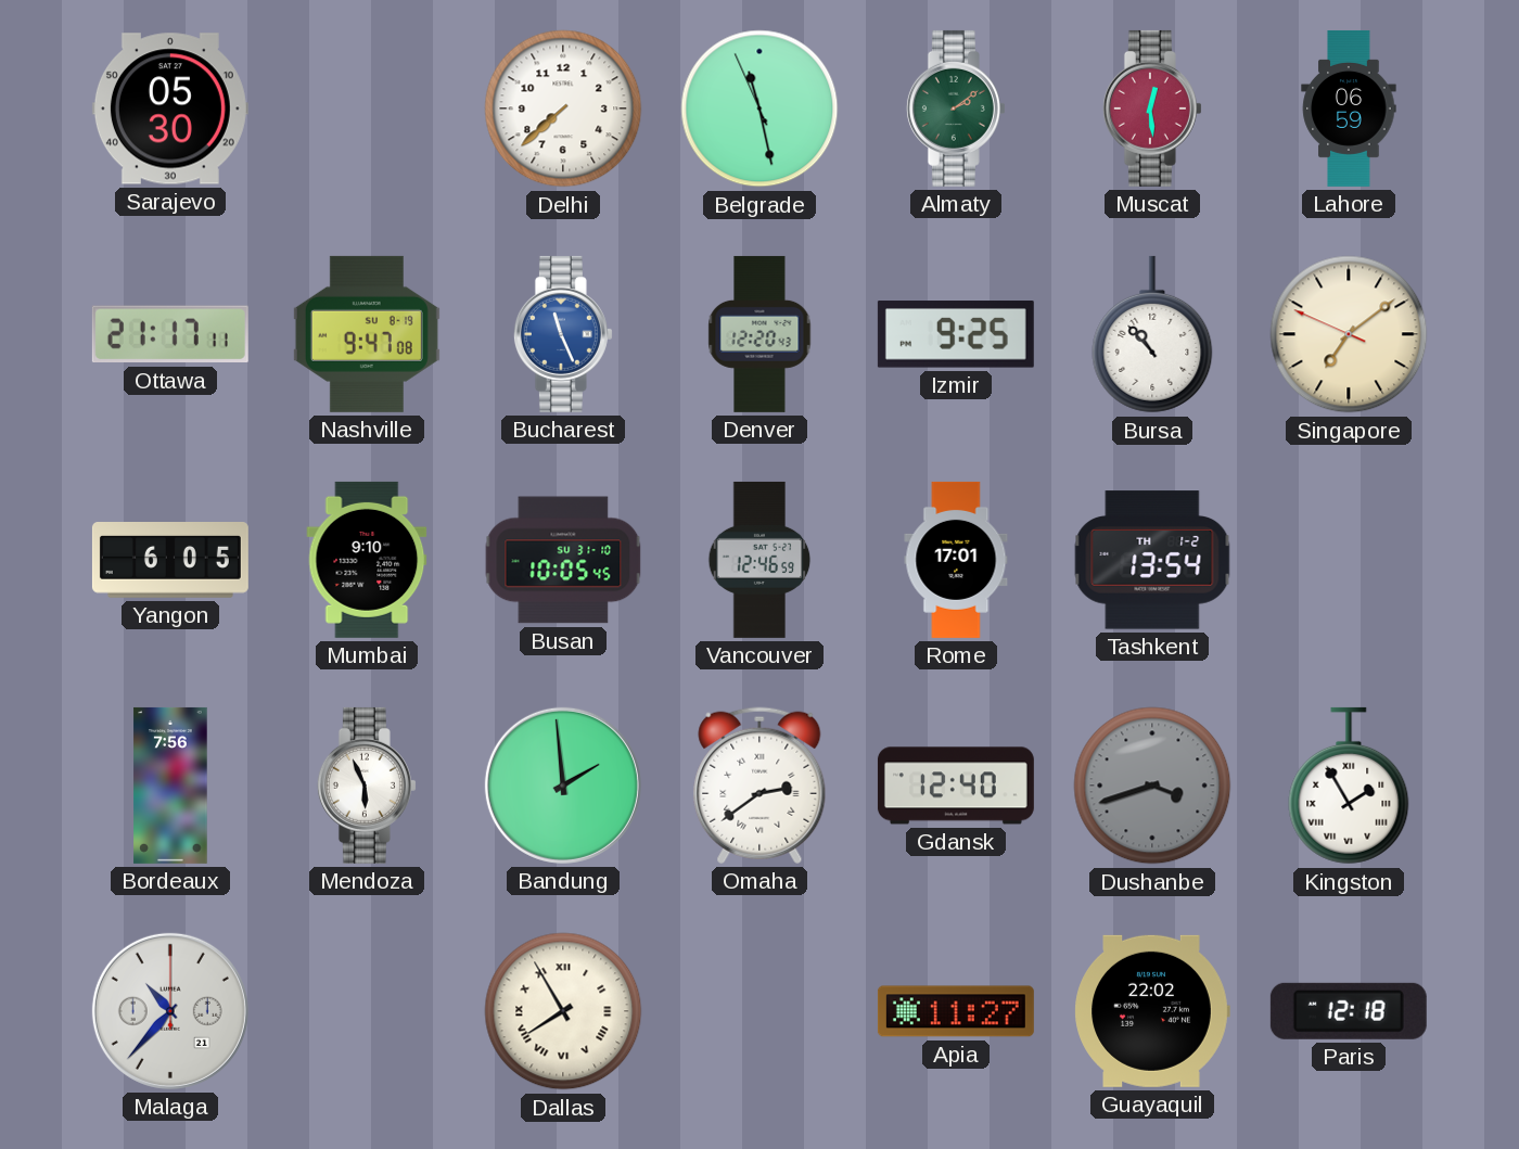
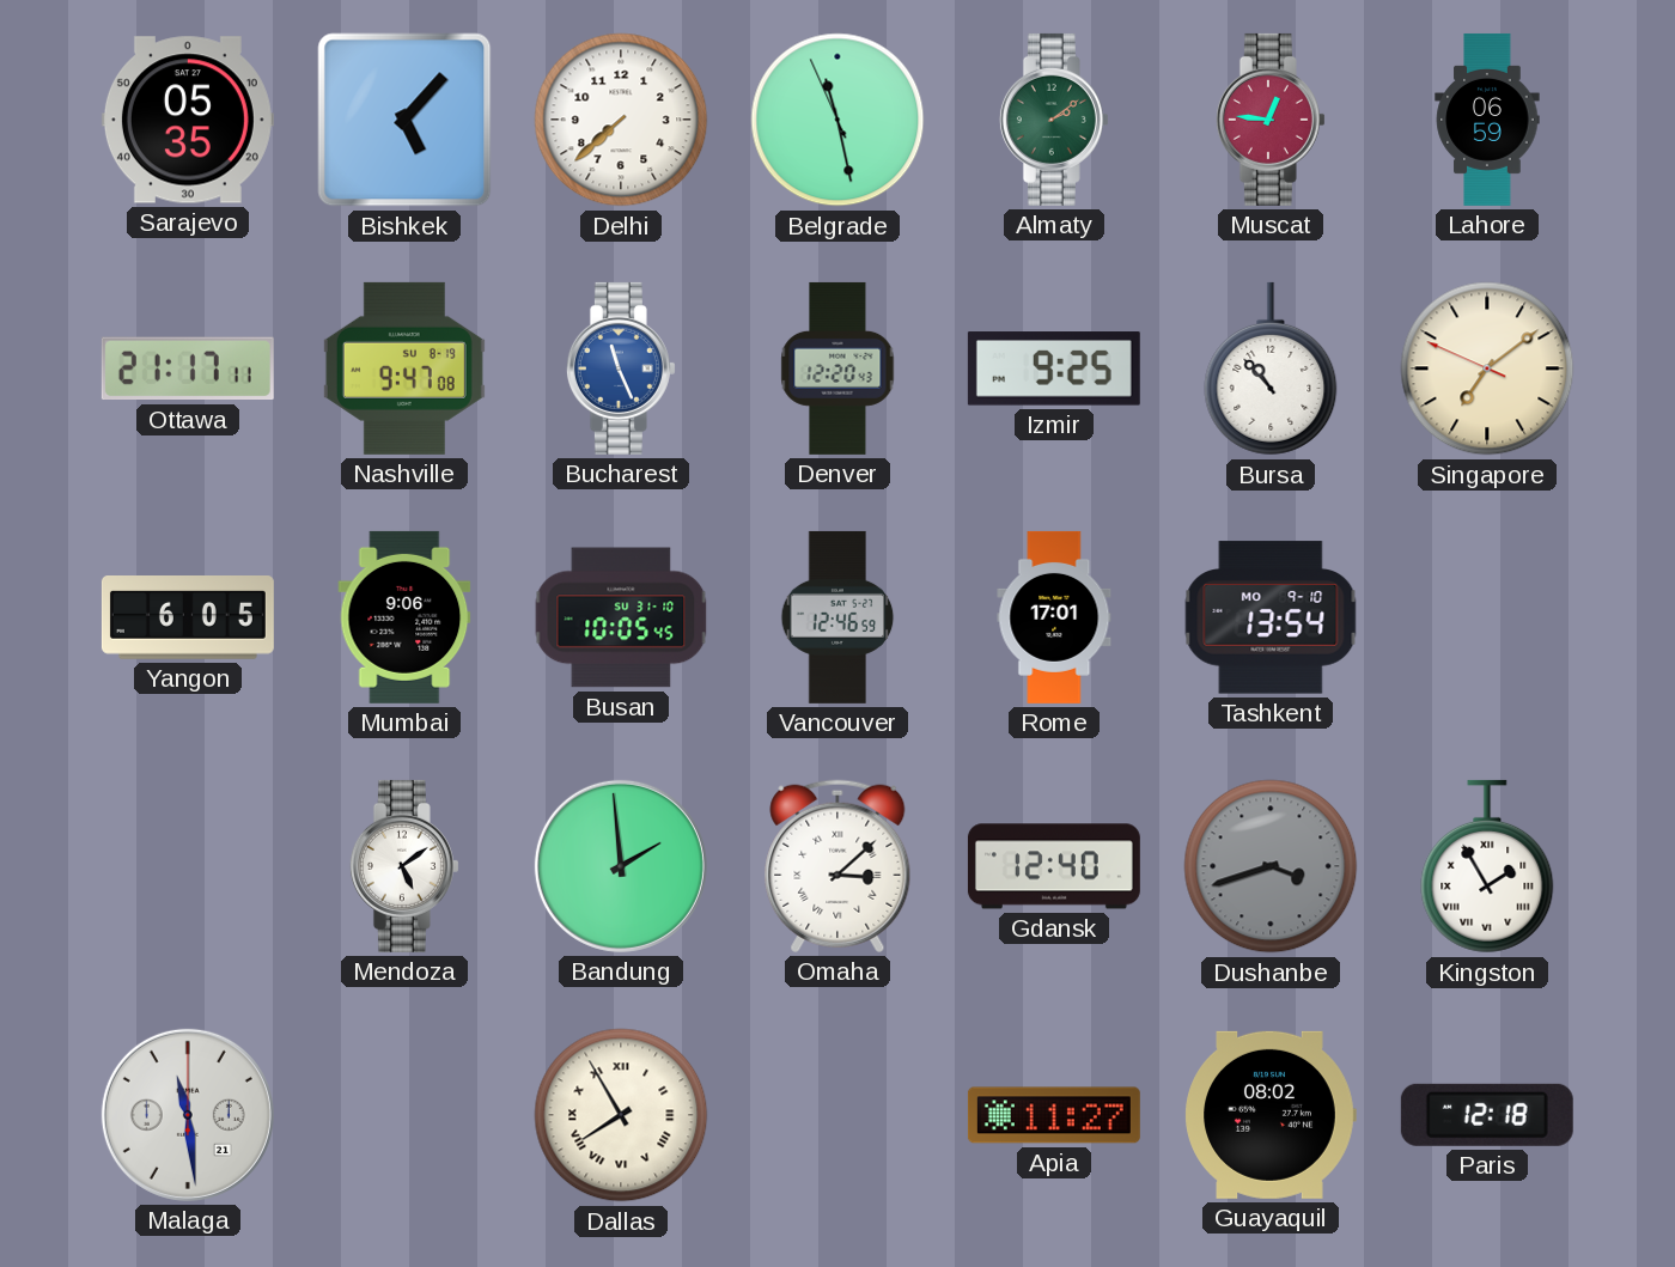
Sarajevo: 05:30 -> 05:35 (188, 120)
Bishkek: none -> 5:07 (404, 120)
Muscat: 12:29 -> 12:46 (1271, 120)
Mumbai: 9:10 -> 9:06 (404, 617)
Tashkent date: TH 1-2 -> MO 9-10 (1271, 617)
Bordeaux: 7:56 -> none (170, 786)
Mendoza: 5:56 -> 5:09 (404, 866)
Omaha: 2:39 -> 3:08 (837, 866)
Malaga: 10:37 -> 11:29 (188, 1115)
Guayaquil: 22:02 -> 08:02 (1271, 1115)
